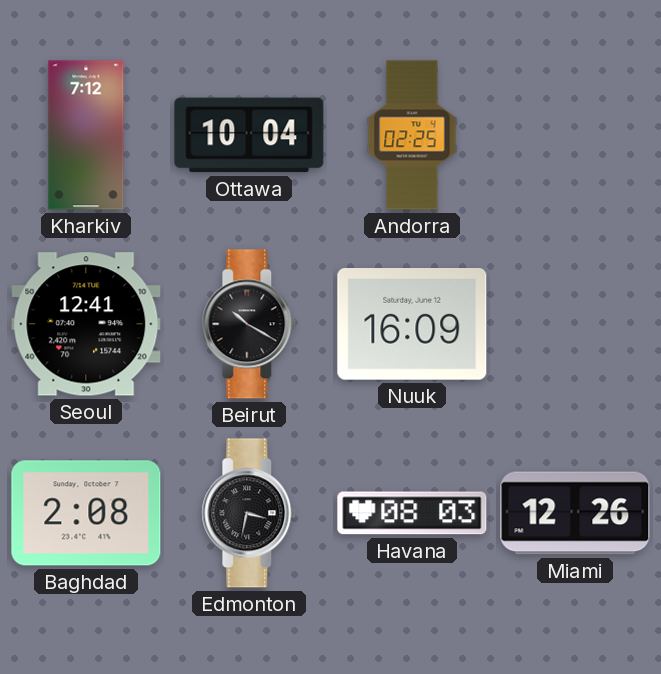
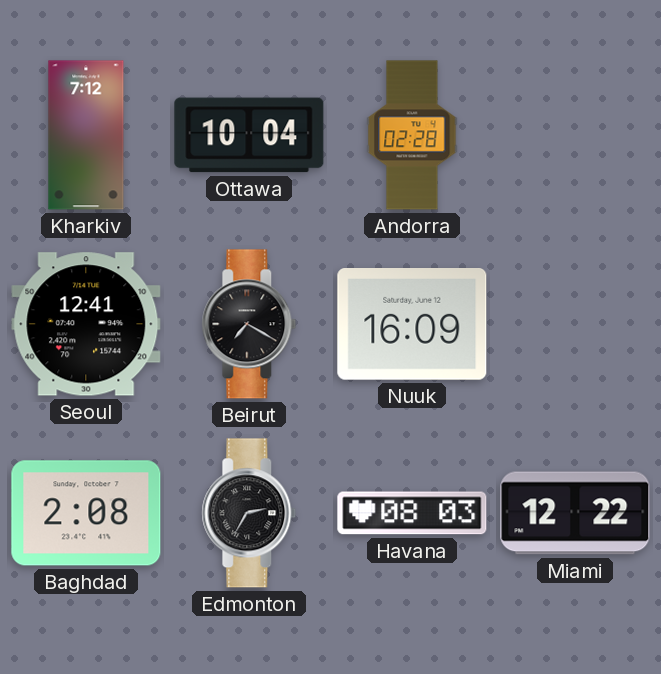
Andorra: 02:25 -> 02:28 (412, 135)
Beirut: 10:20 -> 7:20 (249, 324)
Edmonton: 3:32 -> 2:35 (249, 513)
Miami: 12:26 -> 12:22 (575, 513)
